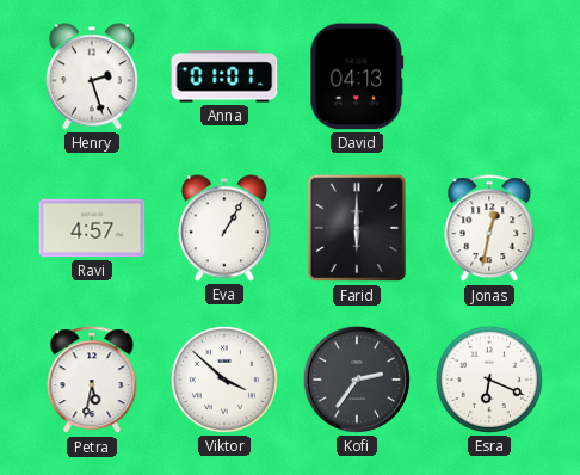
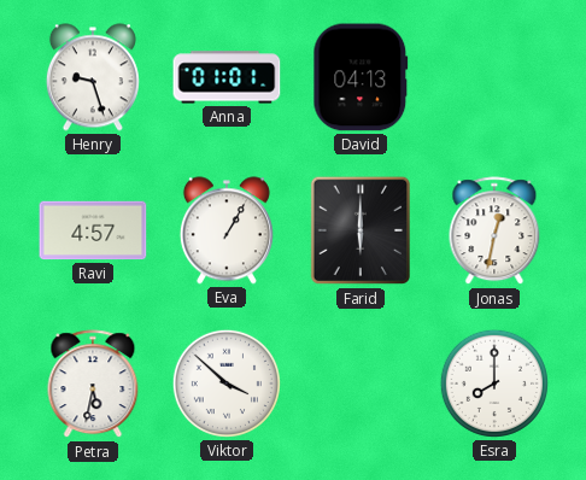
Henry: 2:27 -> 9:27 (93, 77)
Kofi: 2:36 -> none (357, 380)
Esra: 6:19 -> 8:00 (494, 384)
